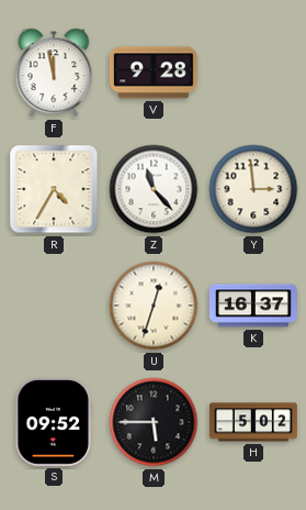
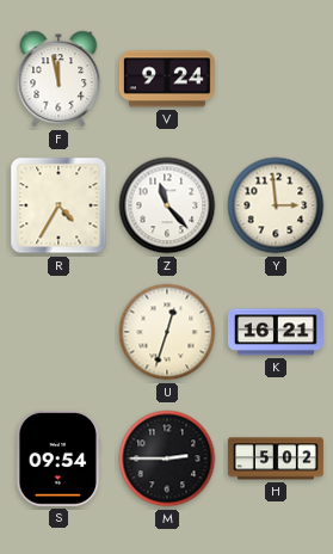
V: 9:28 -> 9:24 (167, 79)
K: 16:37 -> 16:21 (276, 332)
S: 09:52 -> 09:54 (58, 458)
M: 5:45 -> 2:45 (167, 458)
